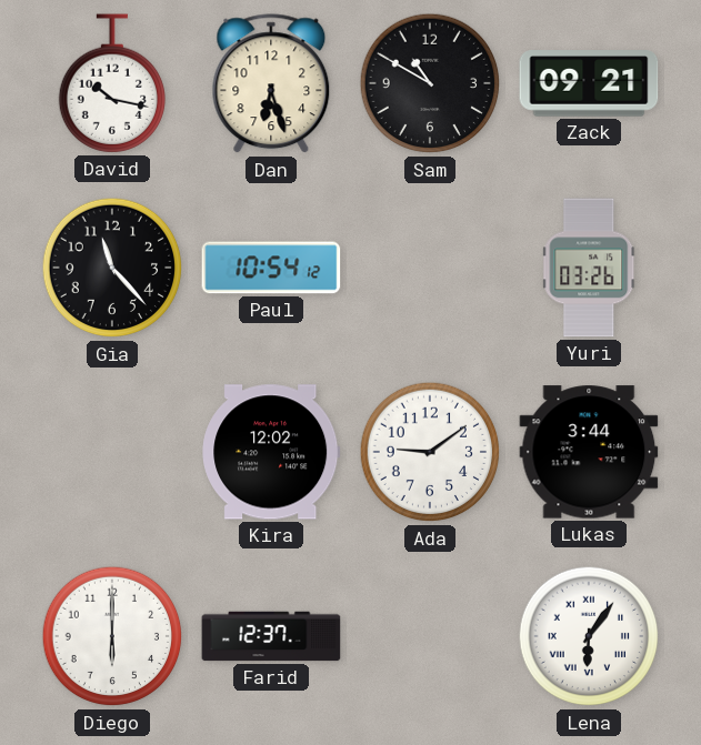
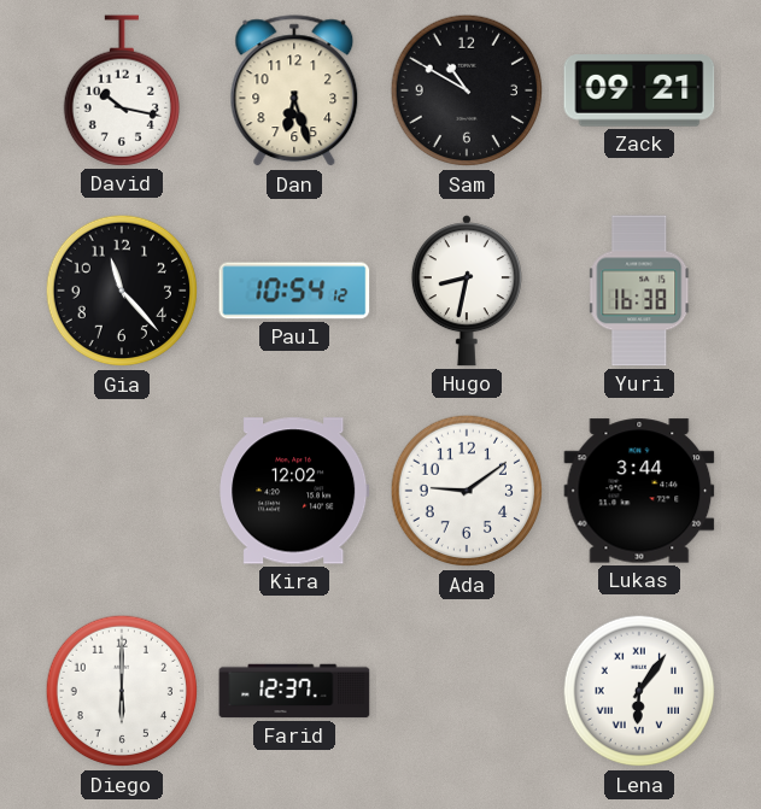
Hugo: none -> 8:32 (467, 291)
Yuri: 03:26 -> 16:38 (640, 291)
